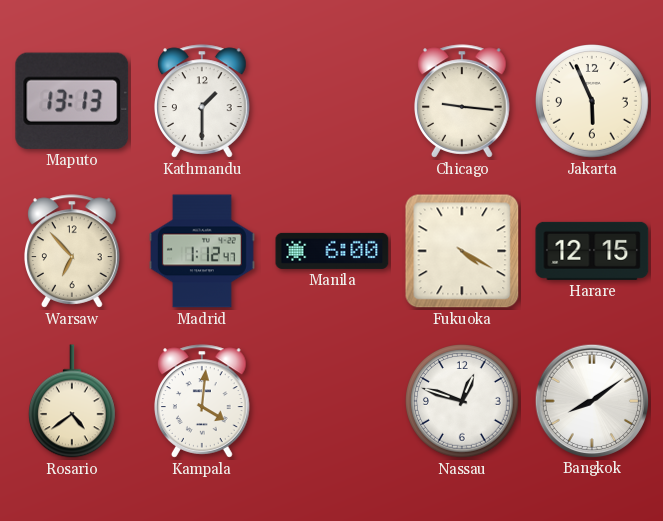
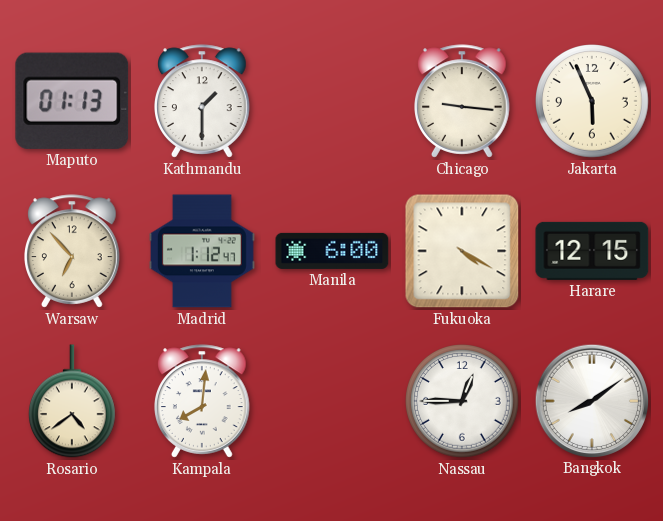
Maputo: 13:13 -> 01:13 (72, 101)
Kampala: 4:01 -> 8:01 (203, 401)
Nassau: 12:48 -> 12:45 (463, 402)
